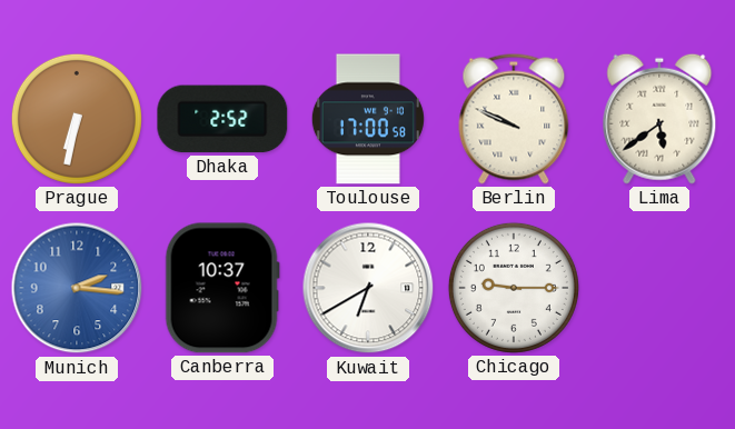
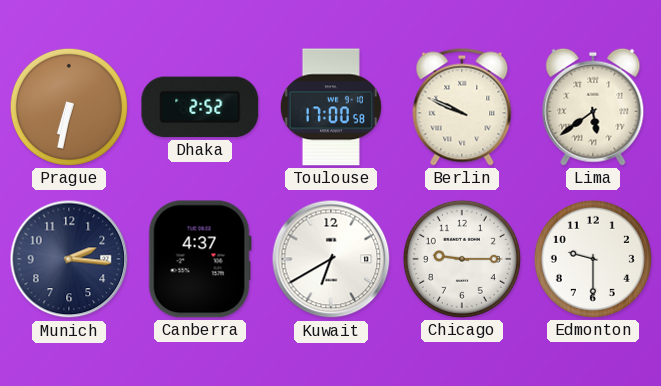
Munich dial: blue -> navy (69, 259)
Canberra: 10:37 -> 4:37 (200, 259)
Edmonton: none -> 9:30 (593, 259)
